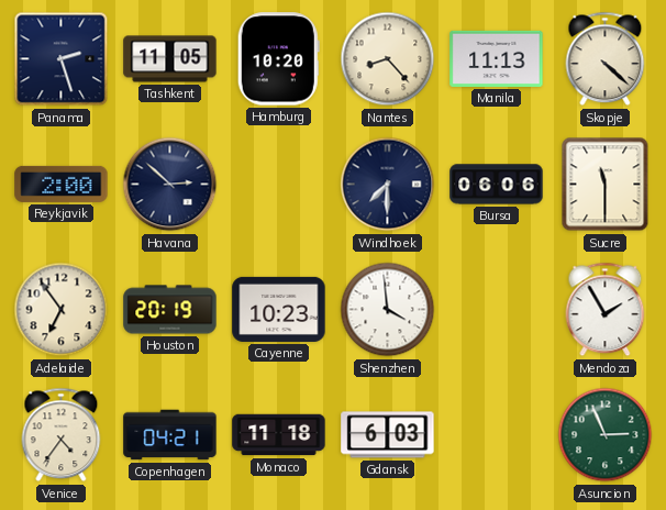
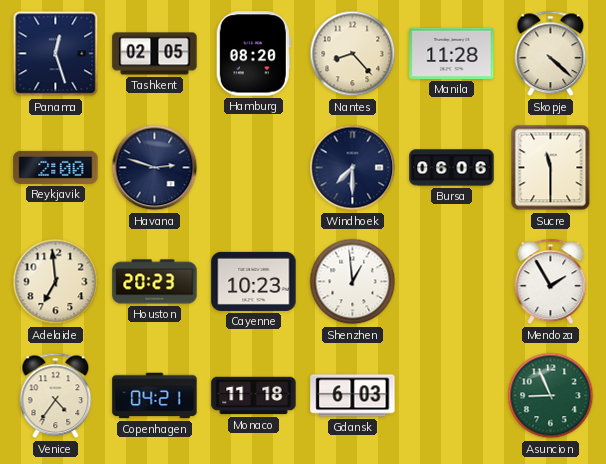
Panama: 2:27 -> 12:27 (56, 54)
Tashkent: 11:05 -> 02:05 (155, 54)
Hamburg: 10:20 -> 08:20 (253, 54)
Manila: 11:13 -> 11:28 (452, 53)
Havana: 2:52 -> 2:48 (155, 168)
Adelaide: 6:54 -> 6:59 (56, 282)
Houston: 20:19 -> 20:23 (155, 282)
Shenzhen: 3:59 -> 12:59 (353, 282)
Asuncion: 2:56 -> 8:56 (551, 396)
